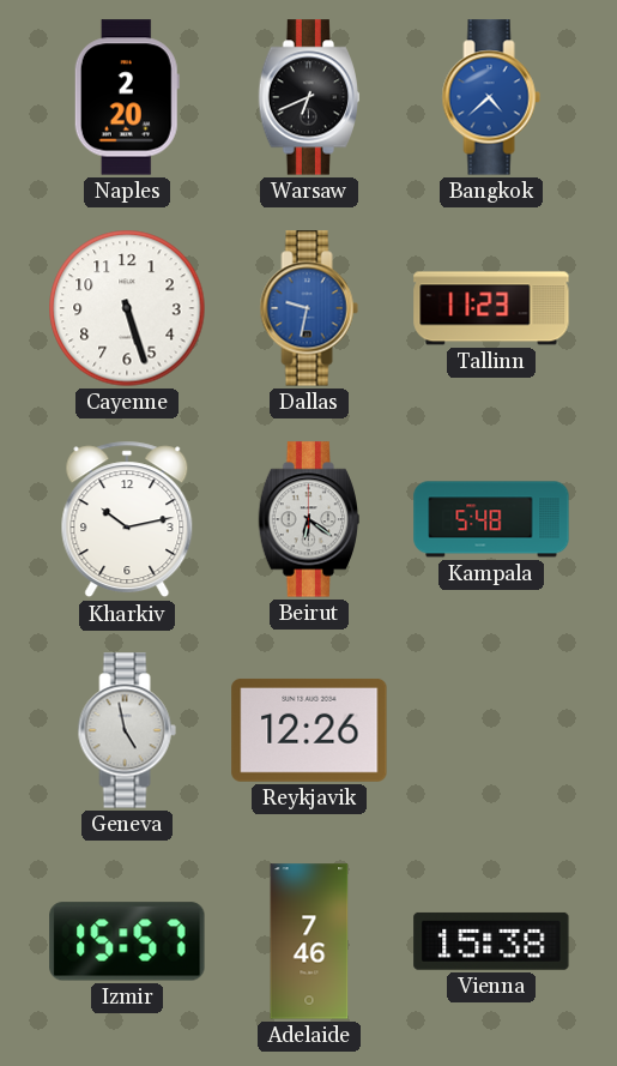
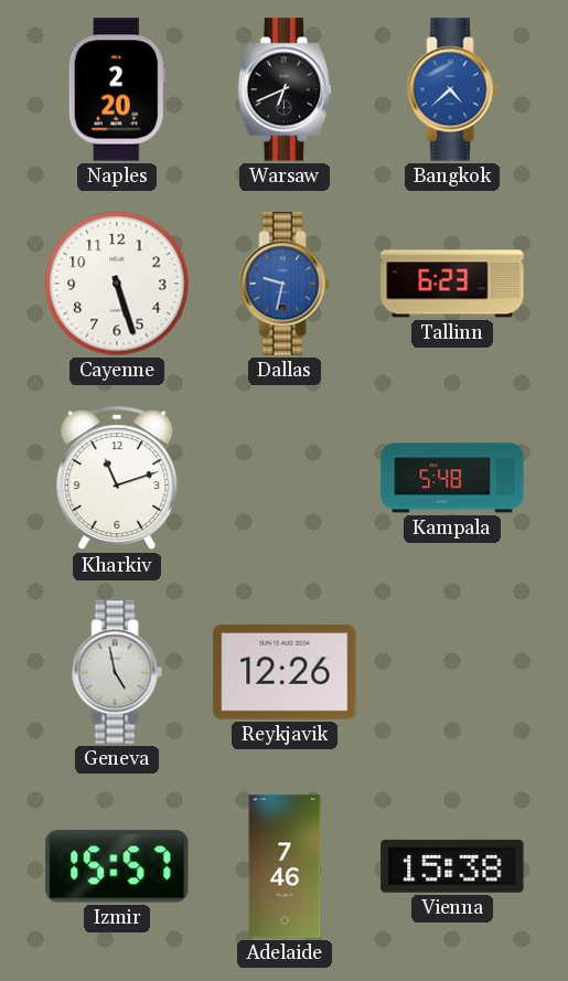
Tallinn: 11:23 -> 6:23 (452, 284)
Kharkiv: 10:13 -> 11:12 (117, 478)
Beirut: 6:21 -> none (308, 519)
